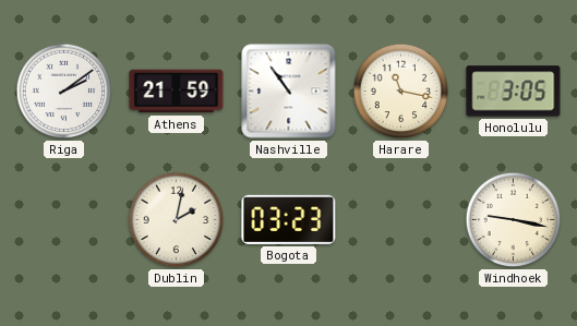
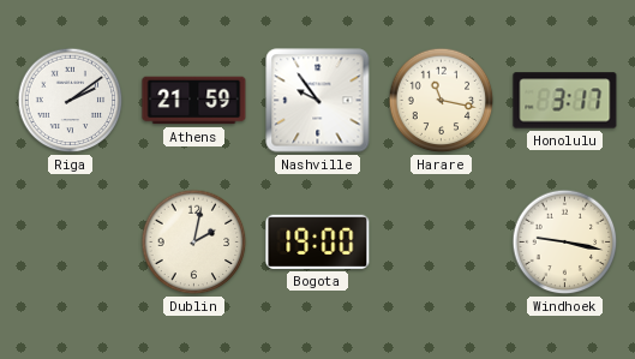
Nashville: 10:54 -> 9:54 (318, 101)
Honolulu: 3:05 -> 3:17 (565, 101)
Bogota: 03:23 -> 19:00 (318, 241)
